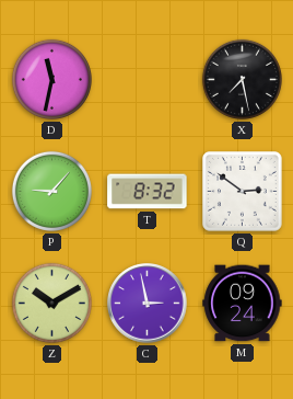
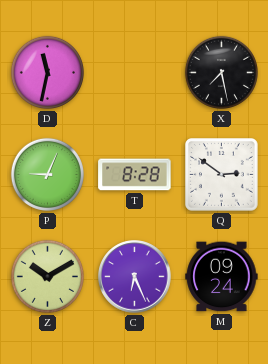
P: 9:07 -> 9:04 (47, 174)
T: 8:32 -> 8:28 (135, 175)
C: 2:58 -> 6:26 (135, 277)
